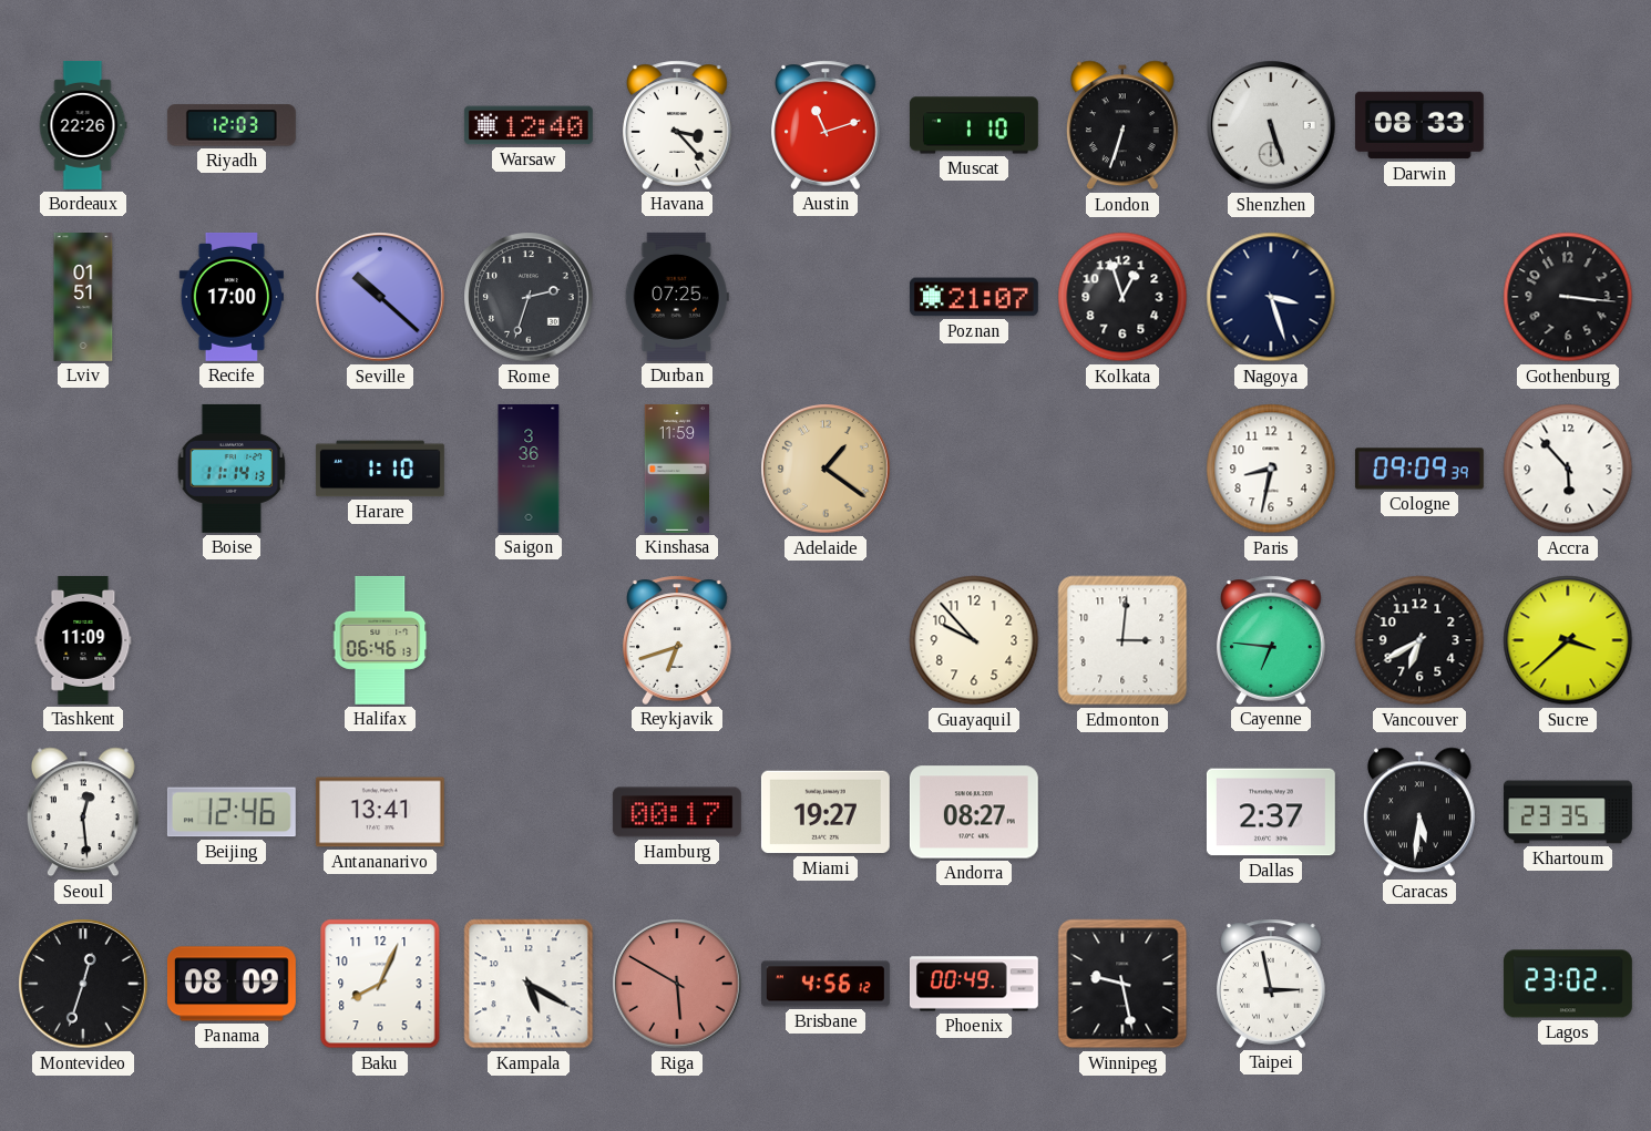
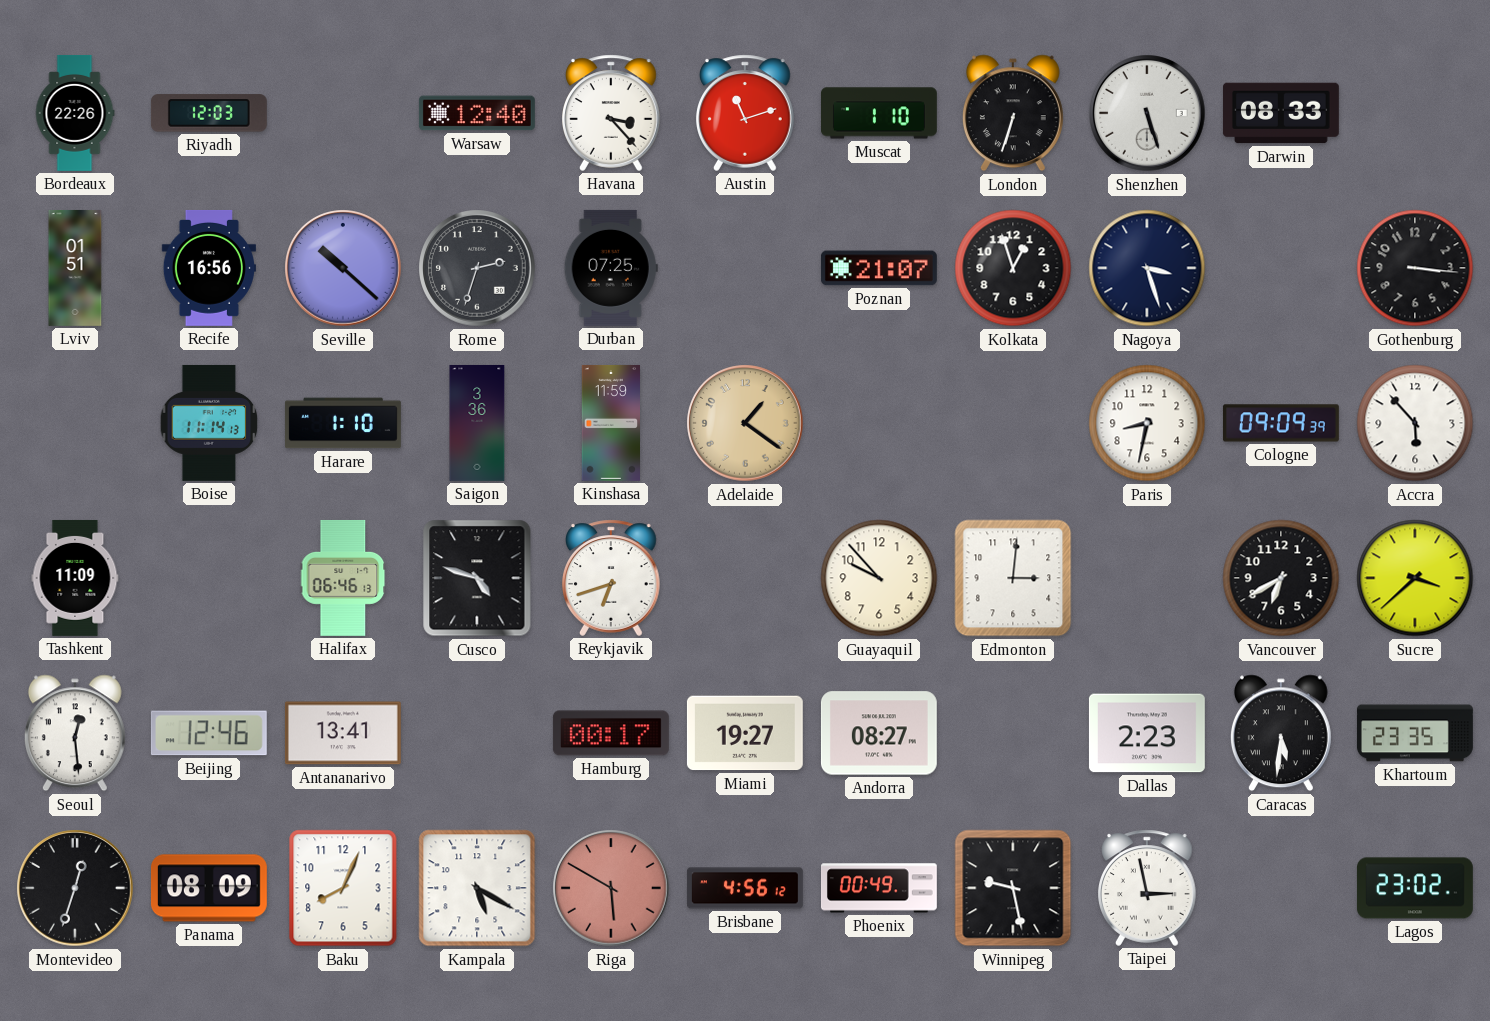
Recife: 17:00 -> 16:56 (209, 268)
Cusco: none -> 4:48 (477, 578)
Cayenne: 6:46 -> none (1272, 640)
Dallas: 2:37 -> 2:23 (1147, 733)
